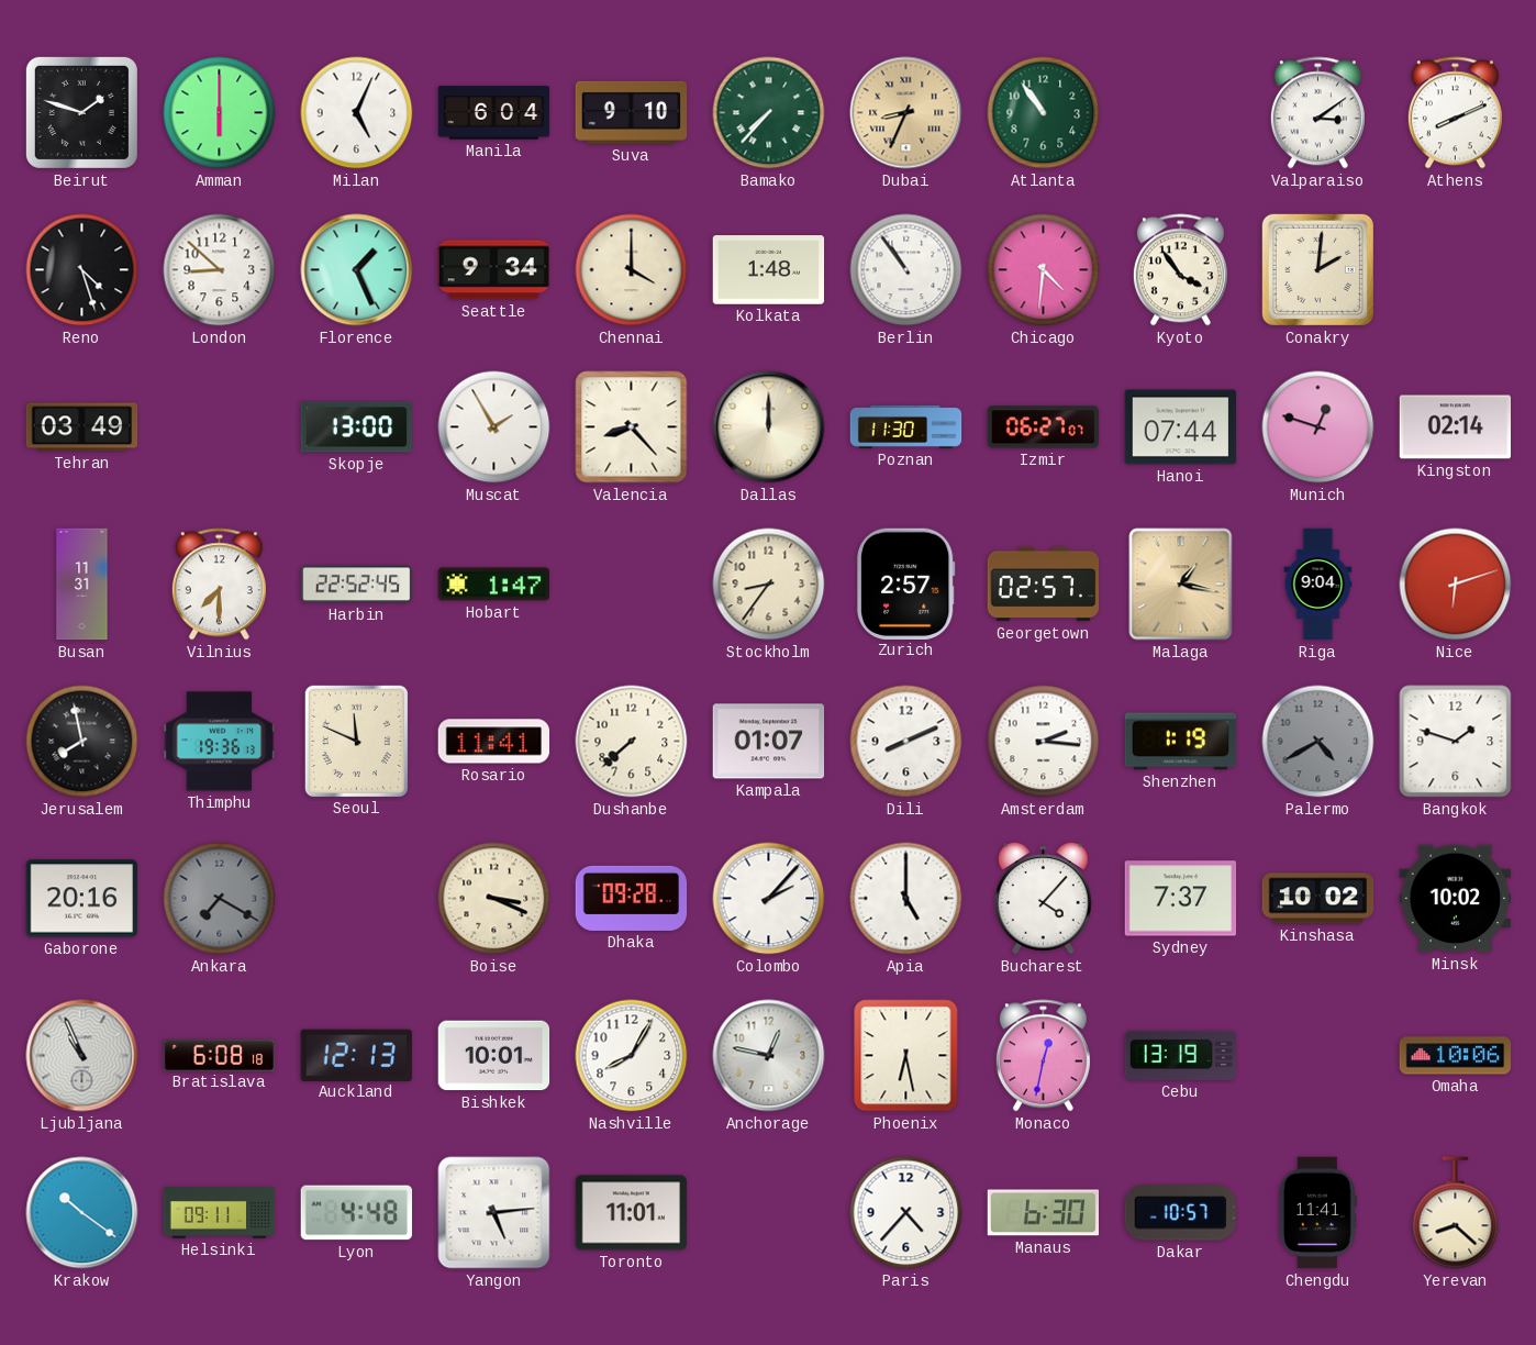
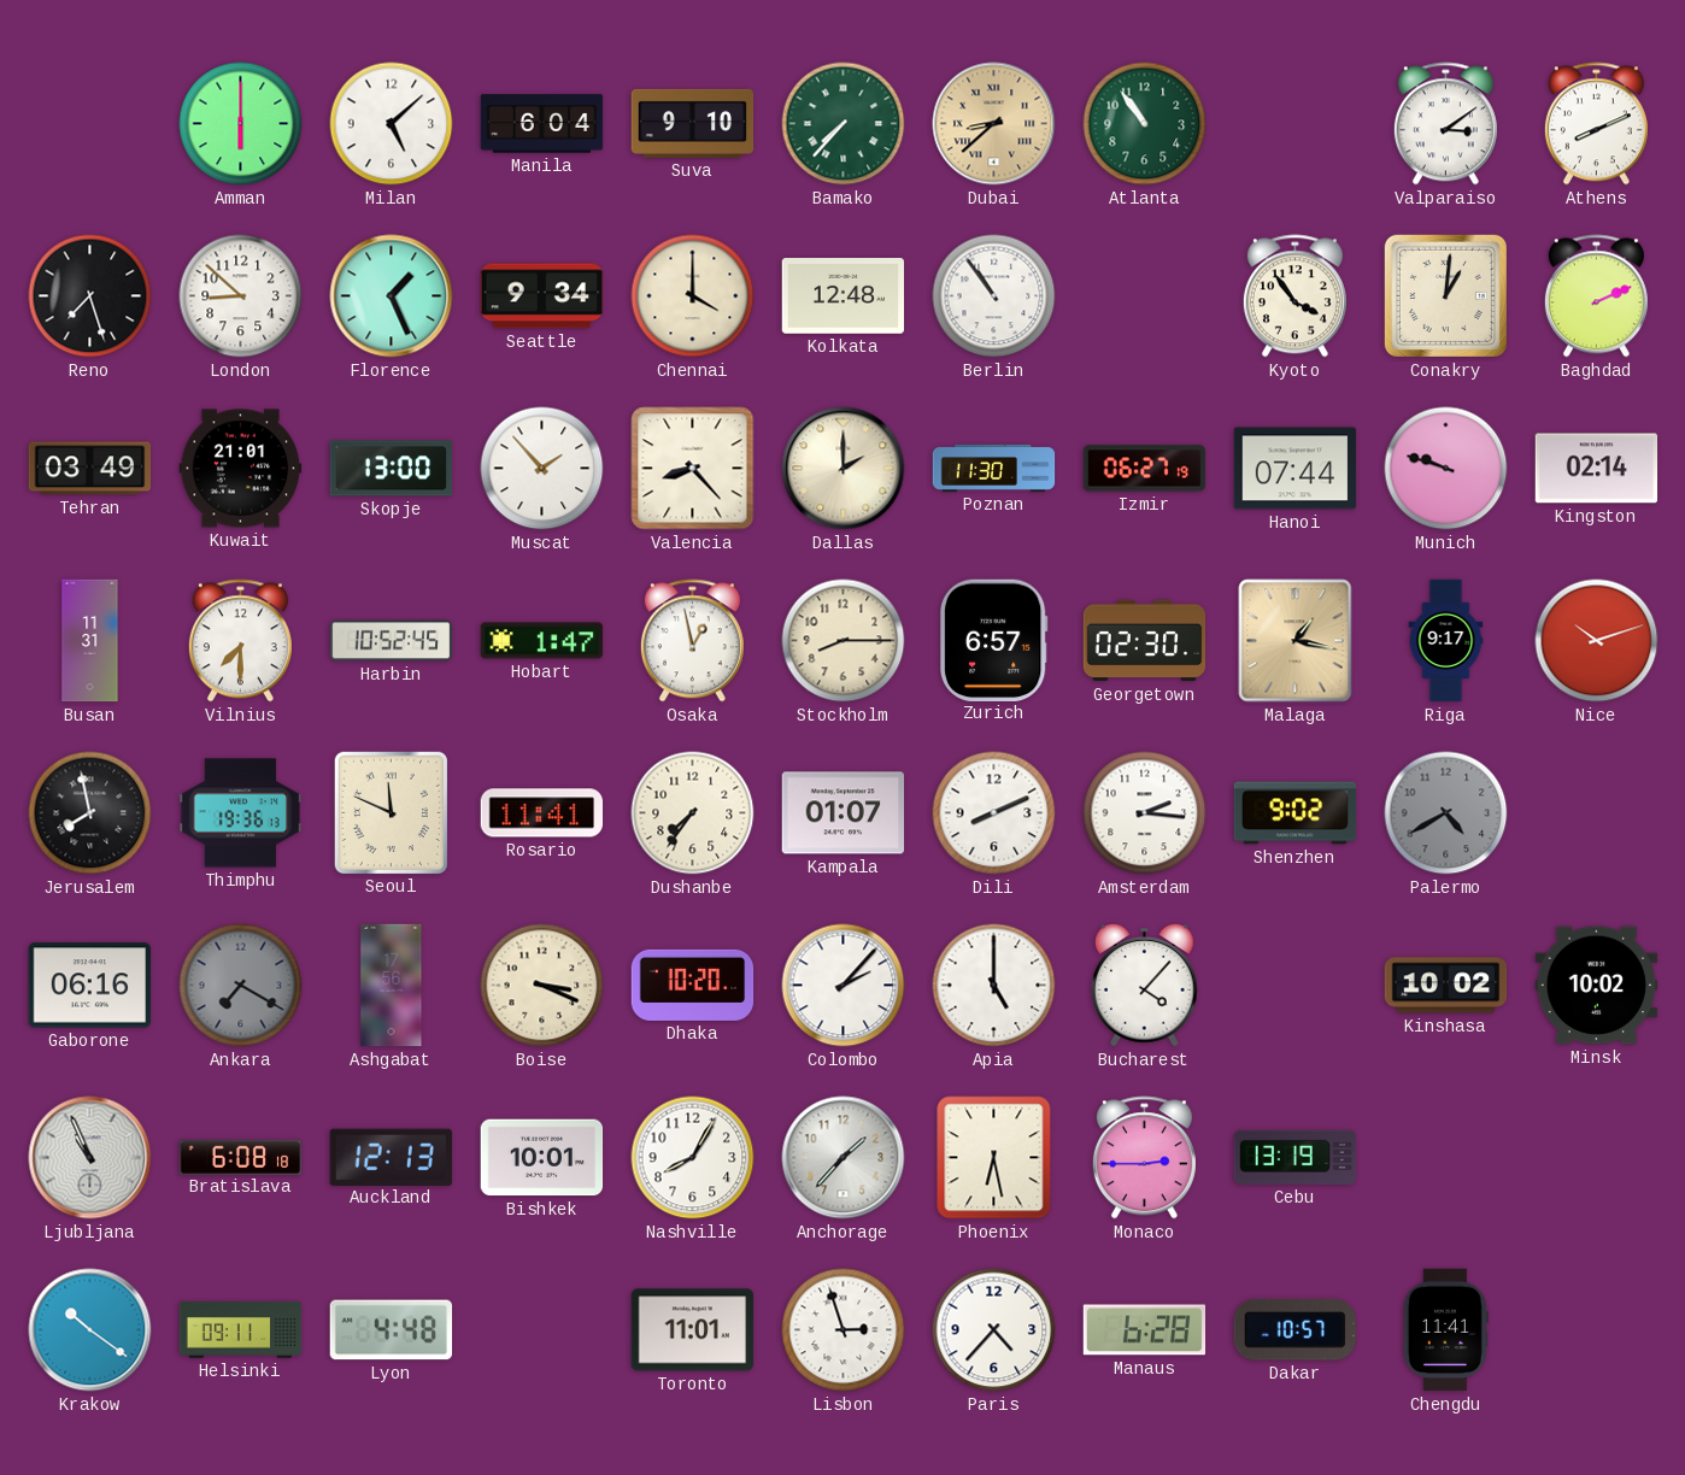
Beirut: 1:48 -> none (81, 112)
Milan: 5:04 -> 5:08 (392, 124)
Dubai: 8:34 -> 8:38 (994, 124)
Reno: 4:27 -> 7:27 (90, 296)
Kolkata: 1:48 -> 12:48 (844, 296)
Chicago: 4:31 -> none (1044, 270)
Conakry: 2:01 -> 1:01 (1445, 295)
Baghdad: none -> 2:11 (1596, 296)
Kuwait: none -> 21:01 (241, 469)
Muscat: 1:55 -> 1:53 (542, 469)
Dallas: 12:00 -> 2:00 (844, 469)
Izmir: 06:27:07 -> 06:27:19 (1145, 469)
Munich: 12:48 -> 9:48 (1446, 469)
Harbin: 22:52 -> 10:52 (392, 641)
Osaka: none -> 12:58 (692, 641)
Stockholm: 8:36 -> 8:15 (844, 641)
Zurich: 2:57 -> 6:57 (993, 640)
Georgetown: 02:57 -> 02:30 (1145, 641)
Riga: 9:04 -> 9:17 (1446, 641)
Nice: 6:12 -> 10:12 (1597, 641)
Dushanbe: 7:38 -> 7:36 (693, 813)
Shenzhen: 1:19 -> 9:02 (1296, 813)
Bangkok: 1:48 -> none (1456, 742)
Gaborone: 20:16 -> 06:16 (90, 986)
Ashgabat: none -> 17:56 (392, 986)
Dhaka: 09:28 -> 10:20 (693, 985)
Sydney: 7:37 -> none (1181, 899)
Anchorage: 12:47 -> 1:37 (844, 1158)
Monaco: 12:32 -> 2:45 (1144, 1158)
Omaha: 10:06 -> none (1456, 1056)
Yangon: 5:14 -> none (494, 1213)
Lisbon: none -> 2:57 (844, 1330)
Manaus: 6:30 -> 6:28 (1145, 1330)
Yerevan: 8:22 -> none (1456, 1213)
